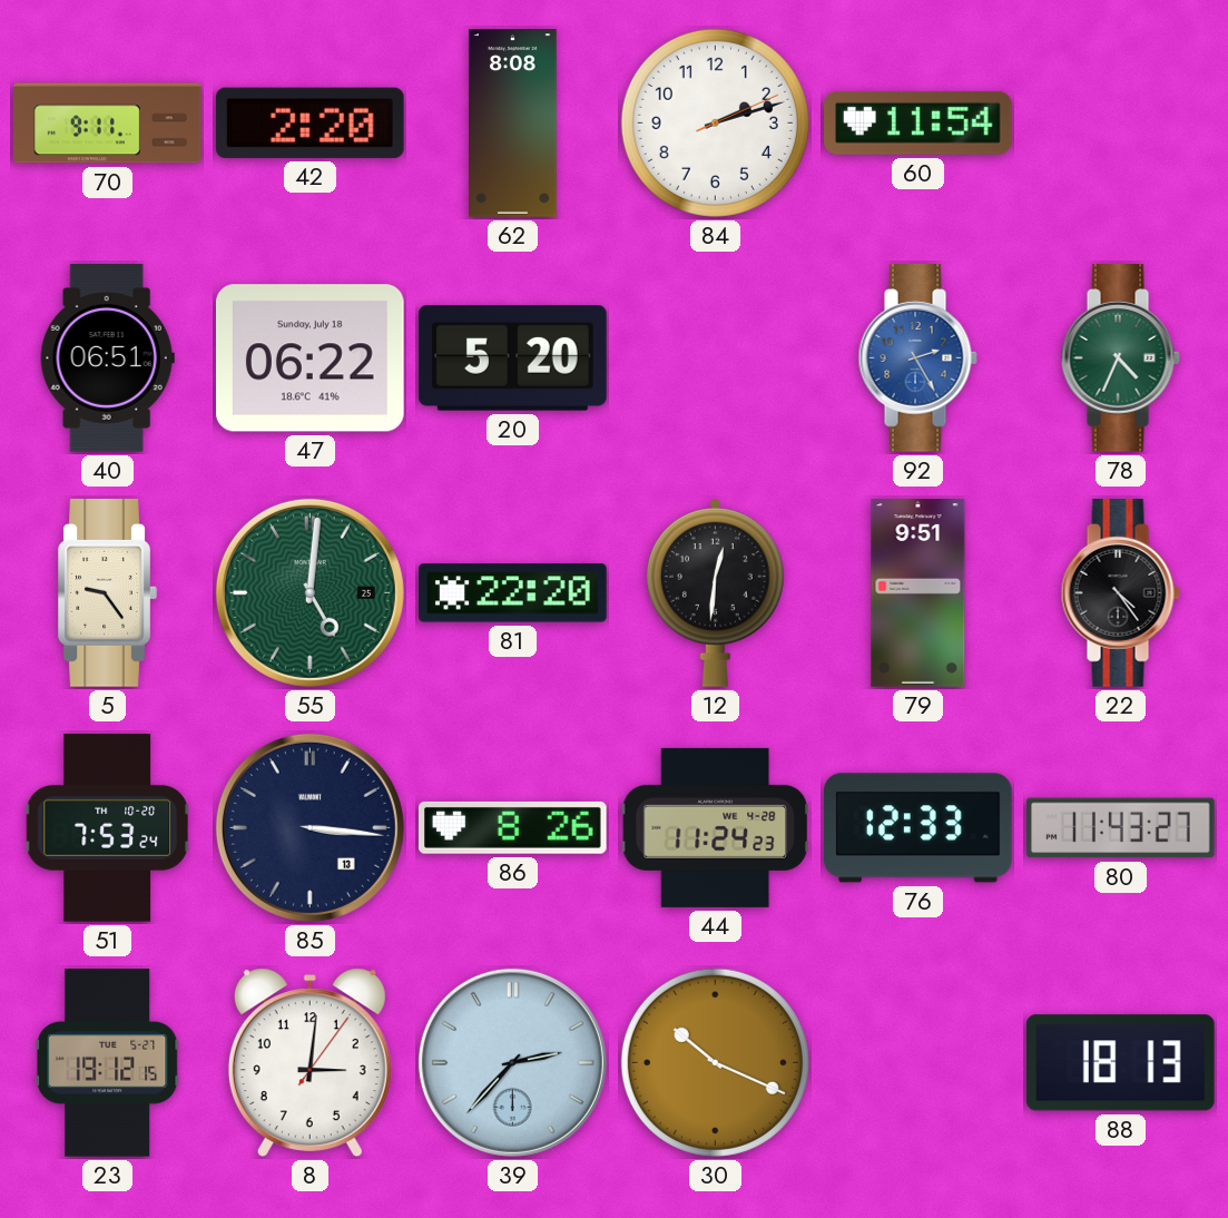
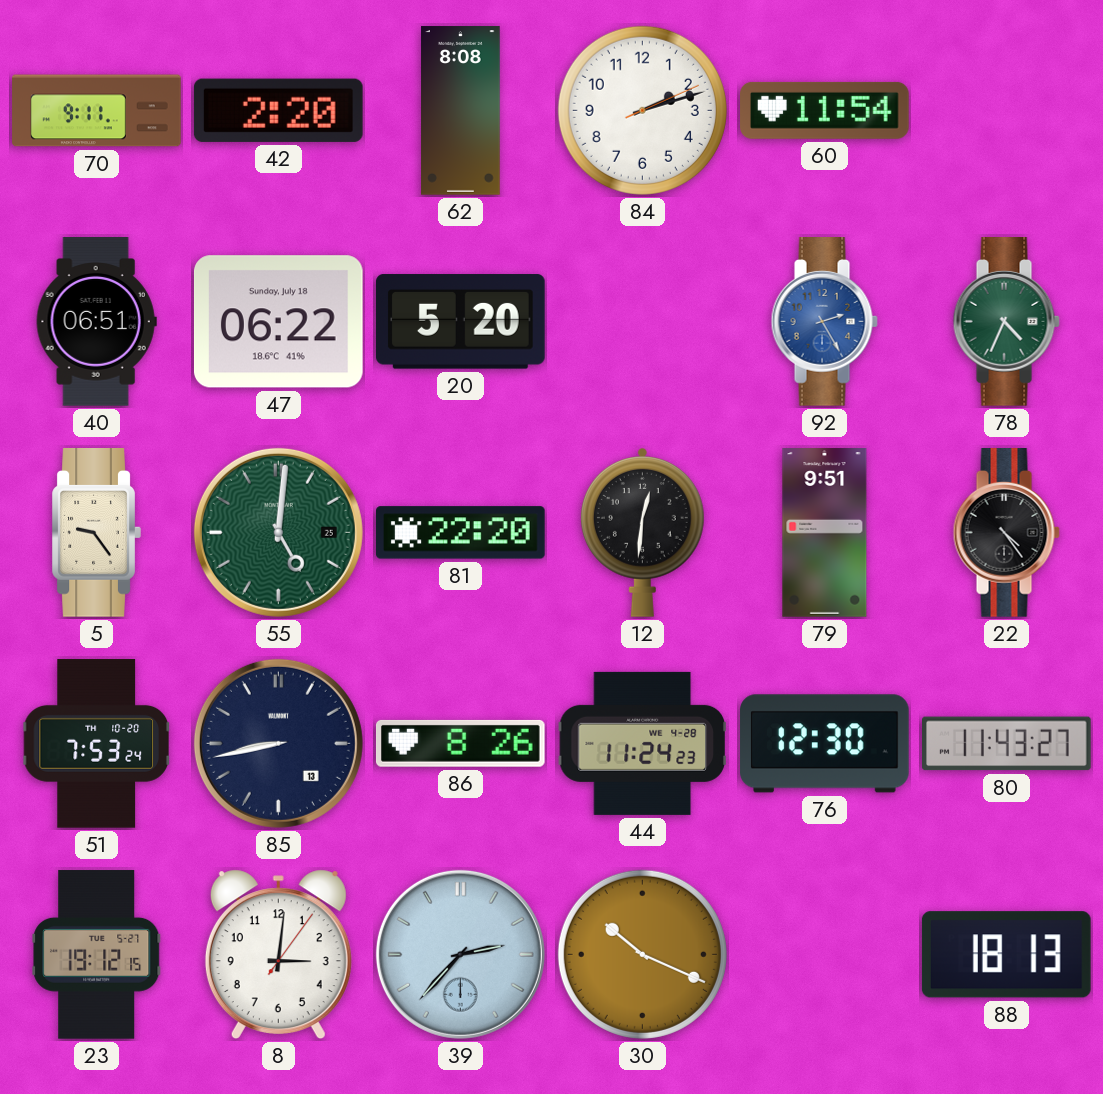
85: 3:16 -> 8:43 (278, 743)
76: 12:33 -> 12:30 (825, 744)
